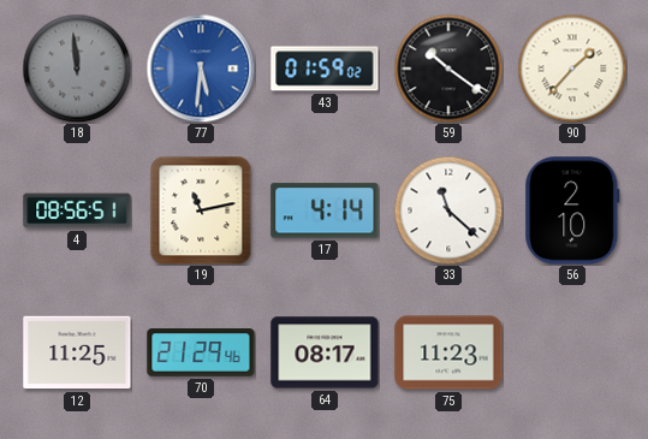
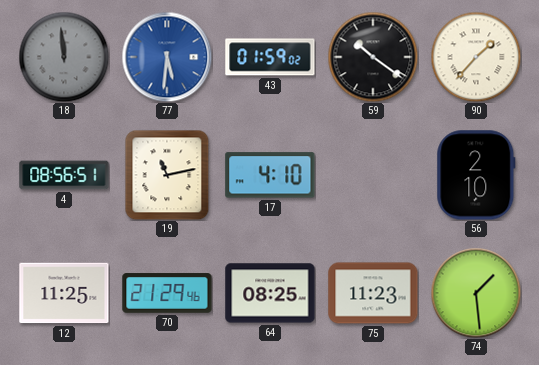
17: 4:14 -> 4:10 (270, 175)
33: 11:22 -> none (448, 210)
64: 08:17 -> 08:25 (270, 293)
74: none -> 1:29 (476, 293)
